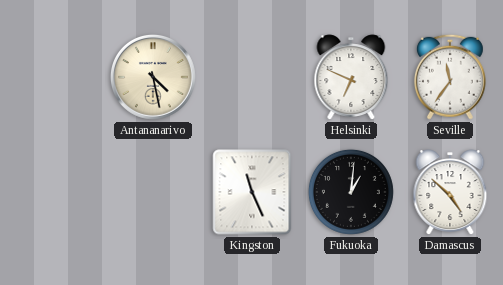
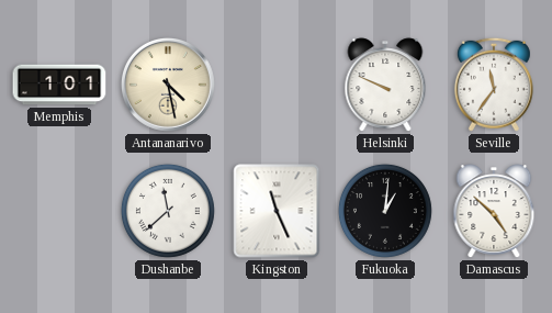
Memphis: none -> 1:01 (59, 85)
Helsinki: 6:49 -> 9:49 (385, 85)
Dushanbe: none -> 11:38 (168, 211)
